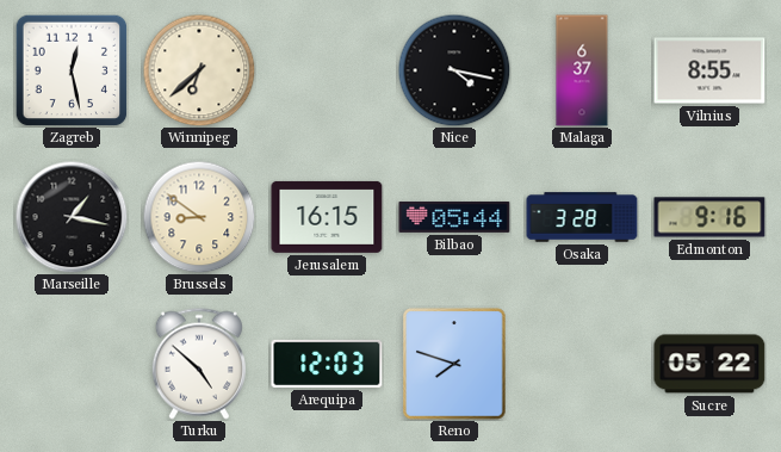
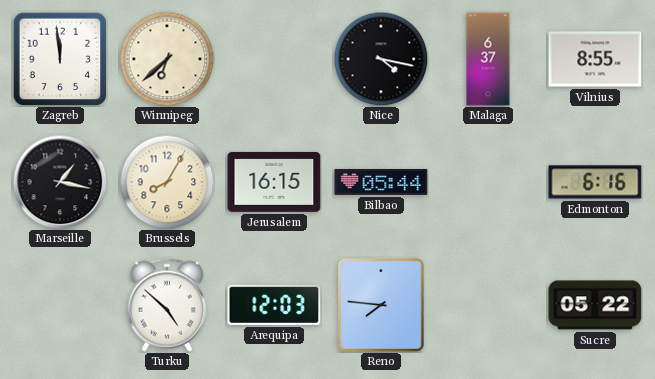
Zagreb: 12:28 -> 11:59 (60, 59)
Brussels: 8:51 -> 8:05 (167, 182)
Osaka: 3:28 -> none (582, 217)
Edmonton: 9:16 -> 6:16 (595, 182)
Reno: 7:48 -> 7:46 (381, 305)
